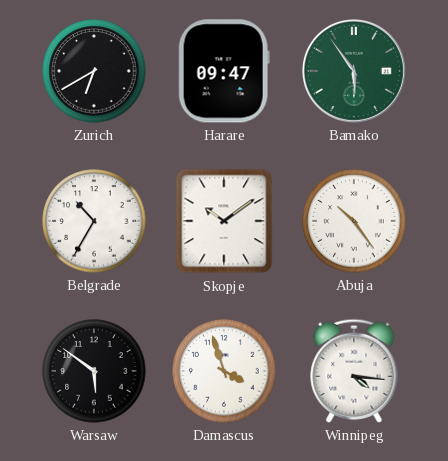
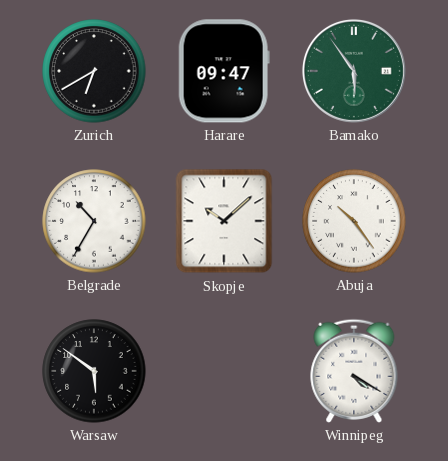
Skopje: 10:09 -> 10:08 (224, 221)
Damascus: 3:57 -> none (224, 371)
Winnipeg: 4:16 -> 4:20 (354, 371)
